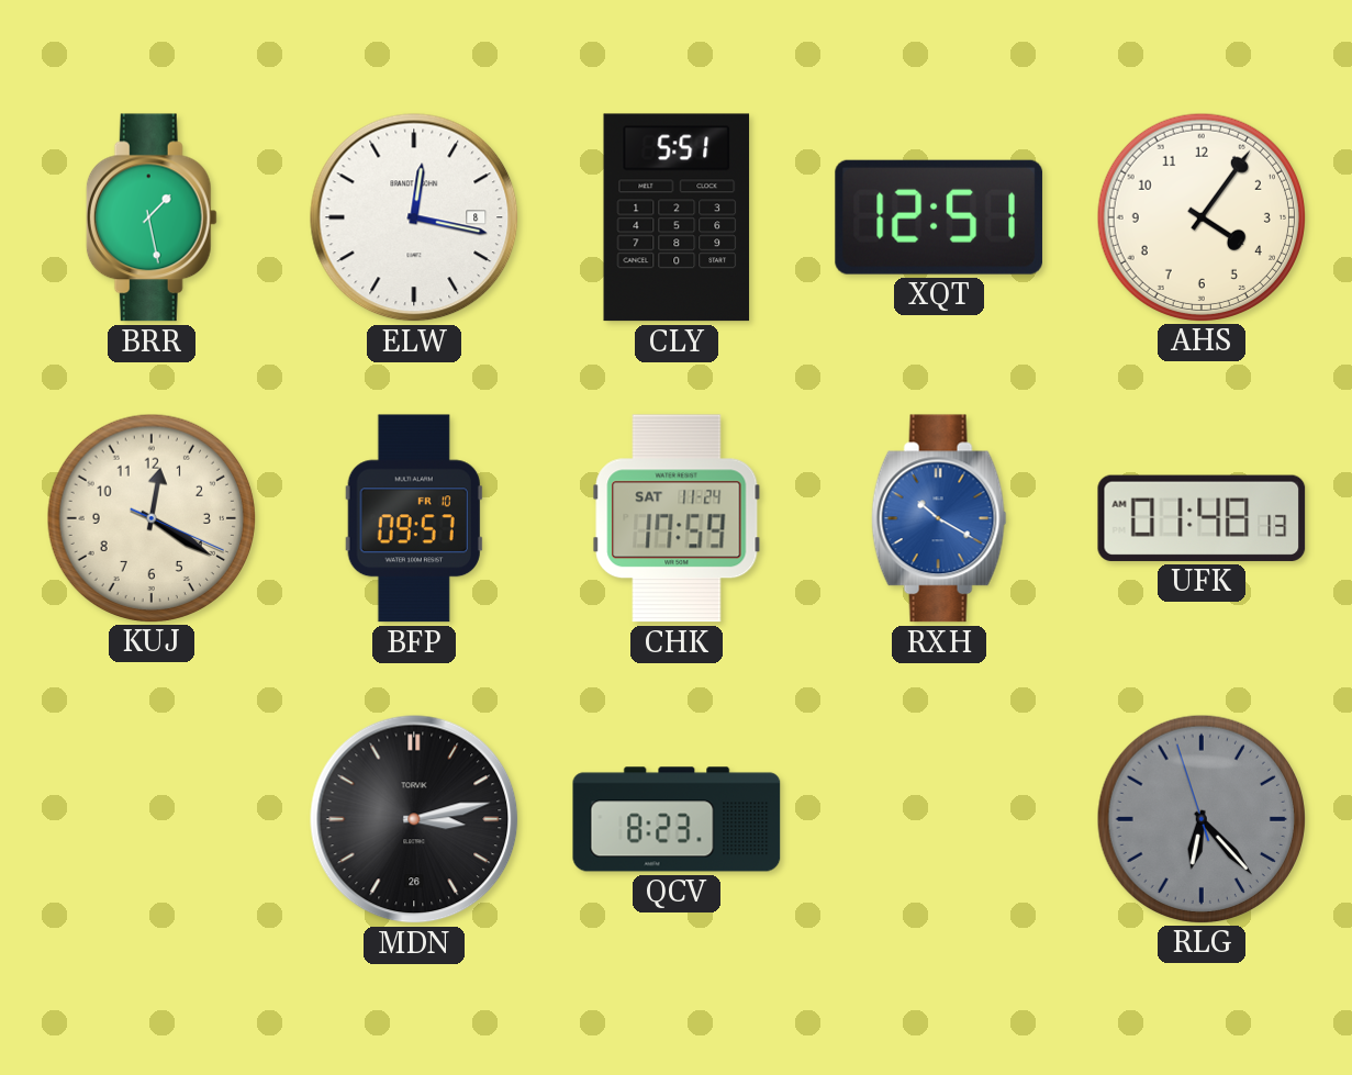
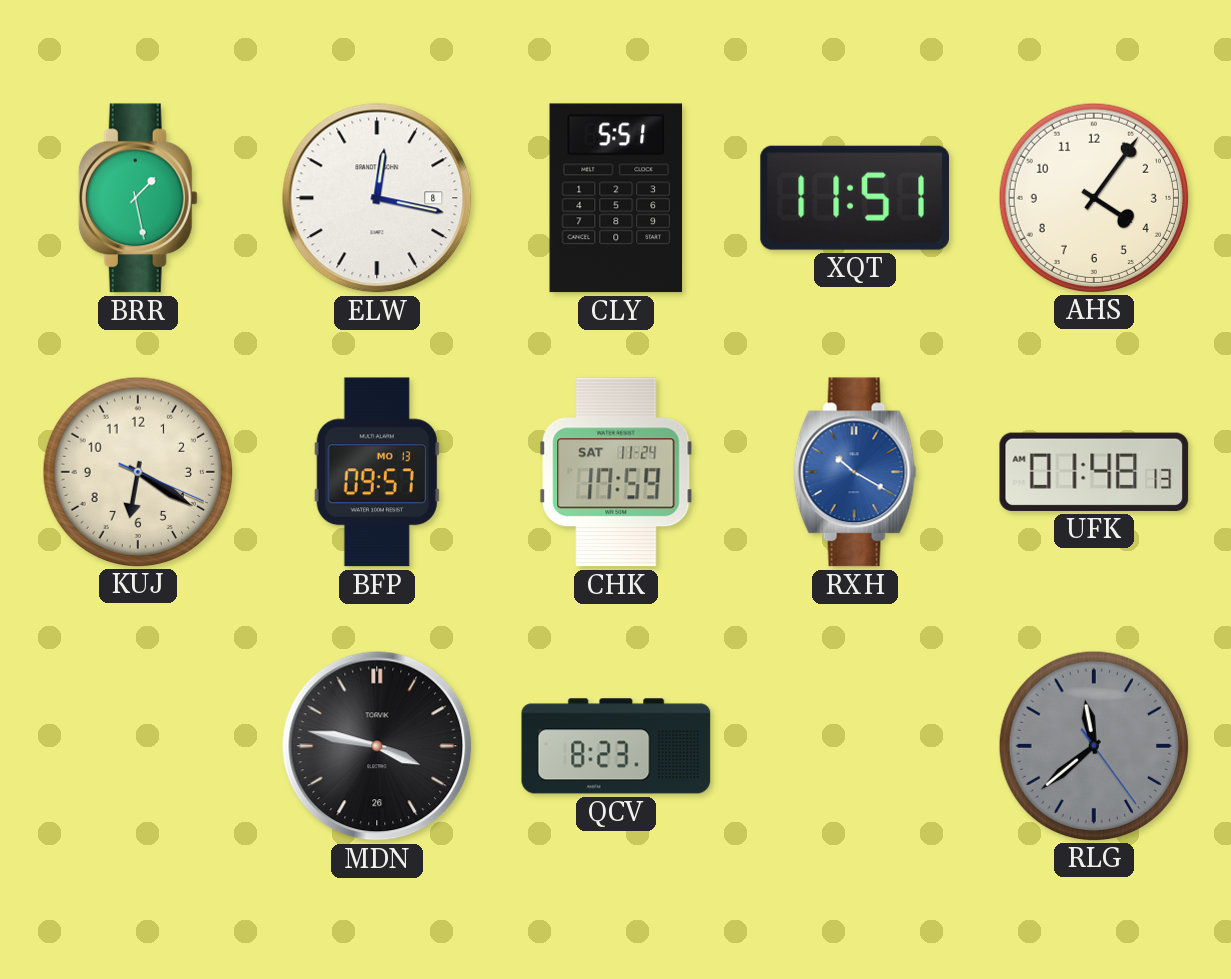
XQT: 12:51 -> 11:51 (855, 198)
KUJ: 12:20 -> 6:20 (137, 471)
BFP date: FR 10 -> MO 13 (377, 472)
MDN: 3:13 -> 3:47 (377, 746)
RLG: 6:22 -> 11:38 (1093, 745)
